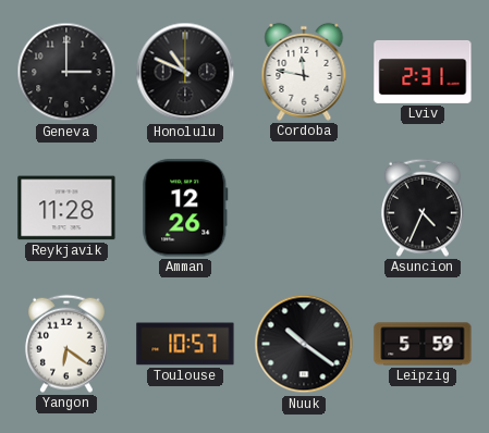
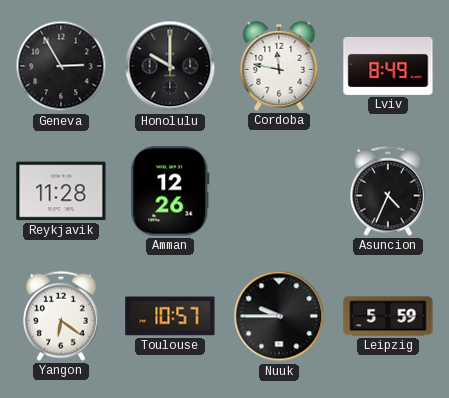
Geneva: 3:00 -> 2:55 (61, 66)
Honolulu: 10:49 -> 10:00 (170, 66)
Lviv: 2:31 -> 8:49 (388, 66)
Nuuk: 10:21 -> 9:45 (279, 316)
